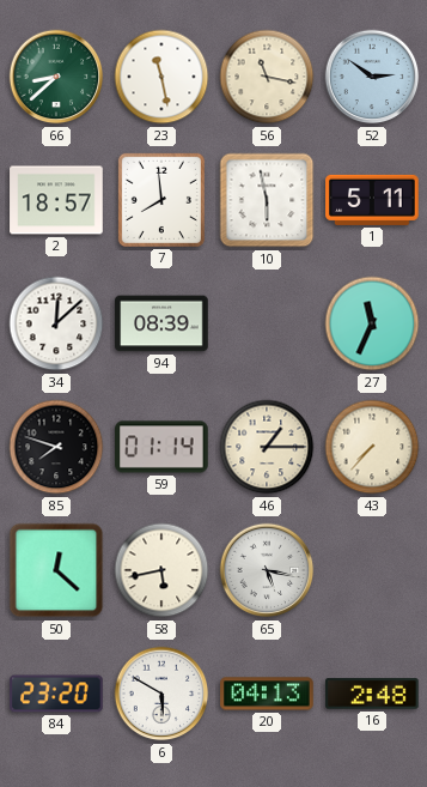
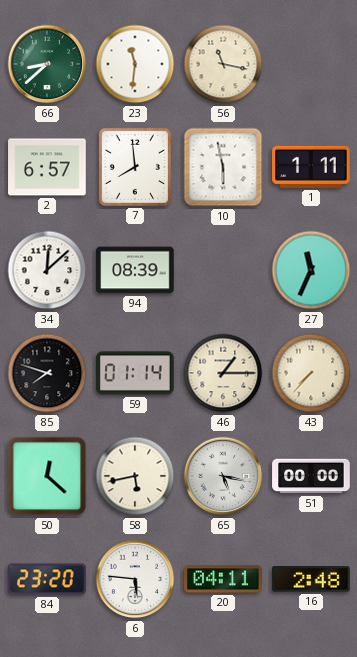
23: 11:28 -> 11:31 (135, 64)
52: 2:51 -> none (372, 77)
2: 18:57 -> 6:57 (47, 167)
1: 5:11 -> 1:11 (311, 167)
51: none -> 00:00 (311, 476)
6: 5:50 -> 5:46 (135, 579)
20: 04:13 -> 04:11 (223, 579)
